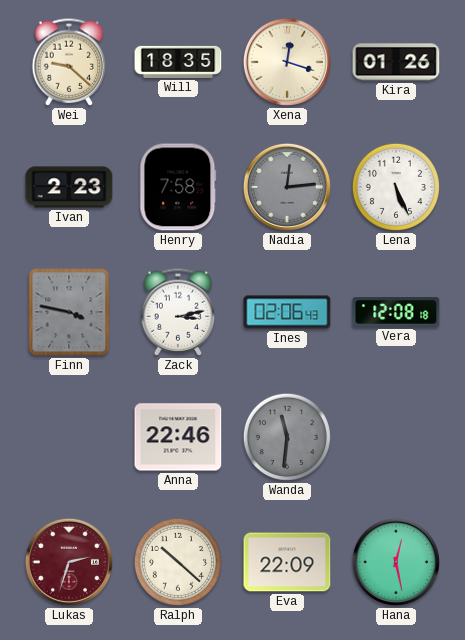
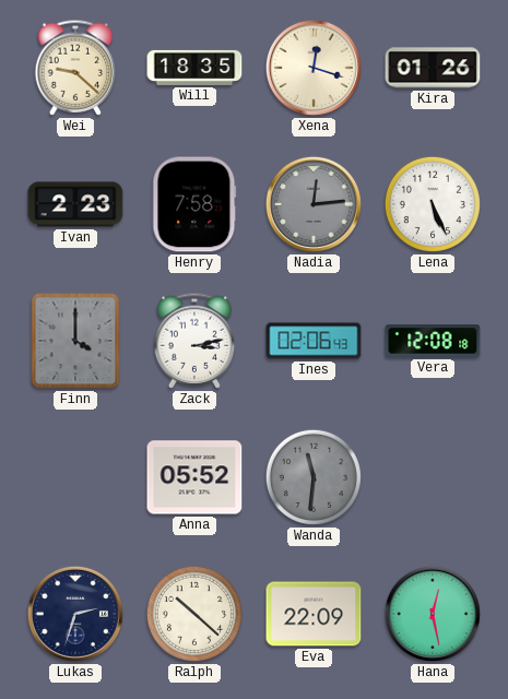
Finn: 3:47 -> 4:00 (75, 341)
Anna: 22:46 -> 05:52 (194, 477)
Lukas dial: burgundy -> navy (75, 614)
